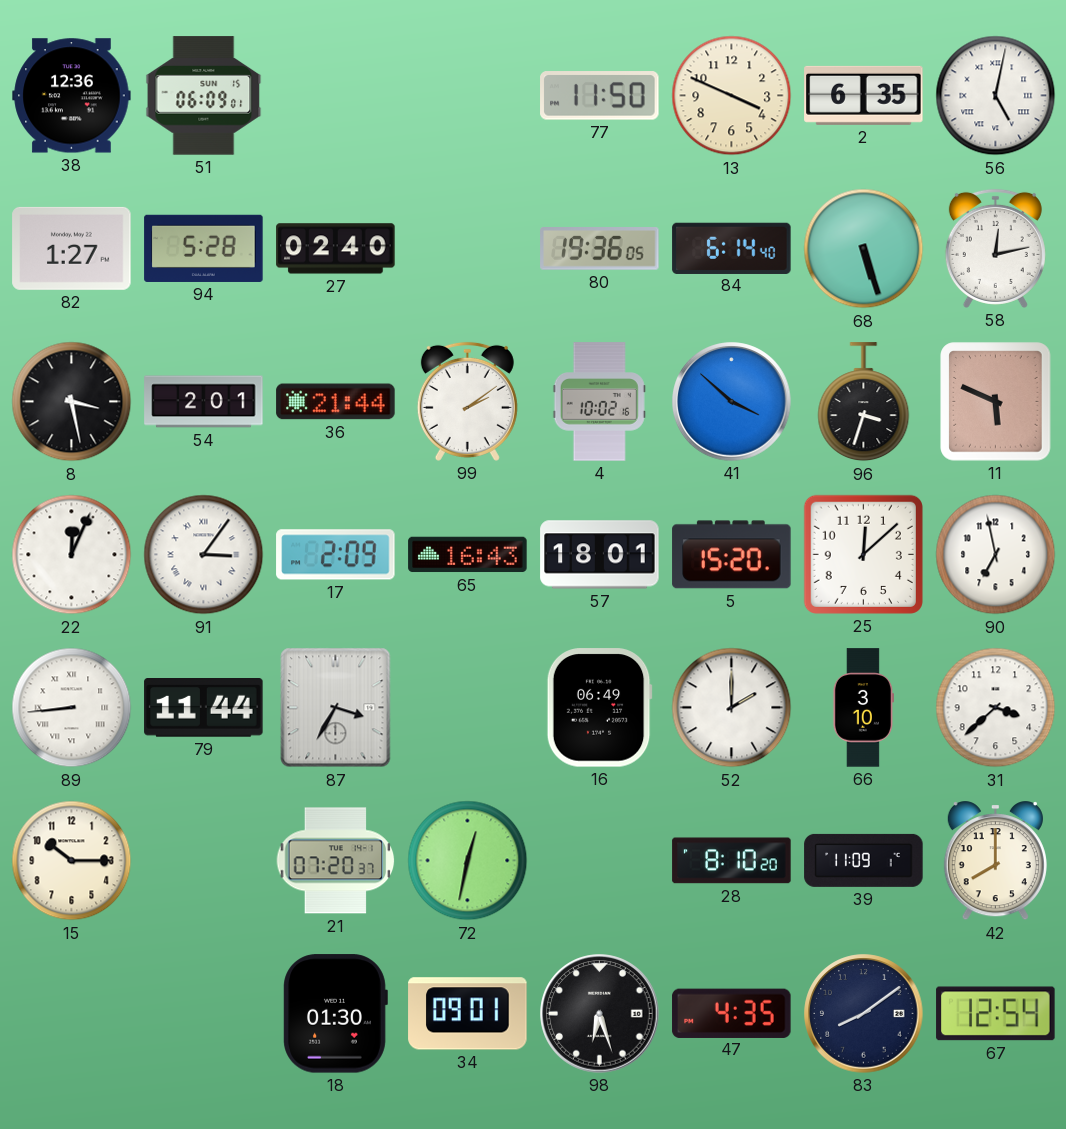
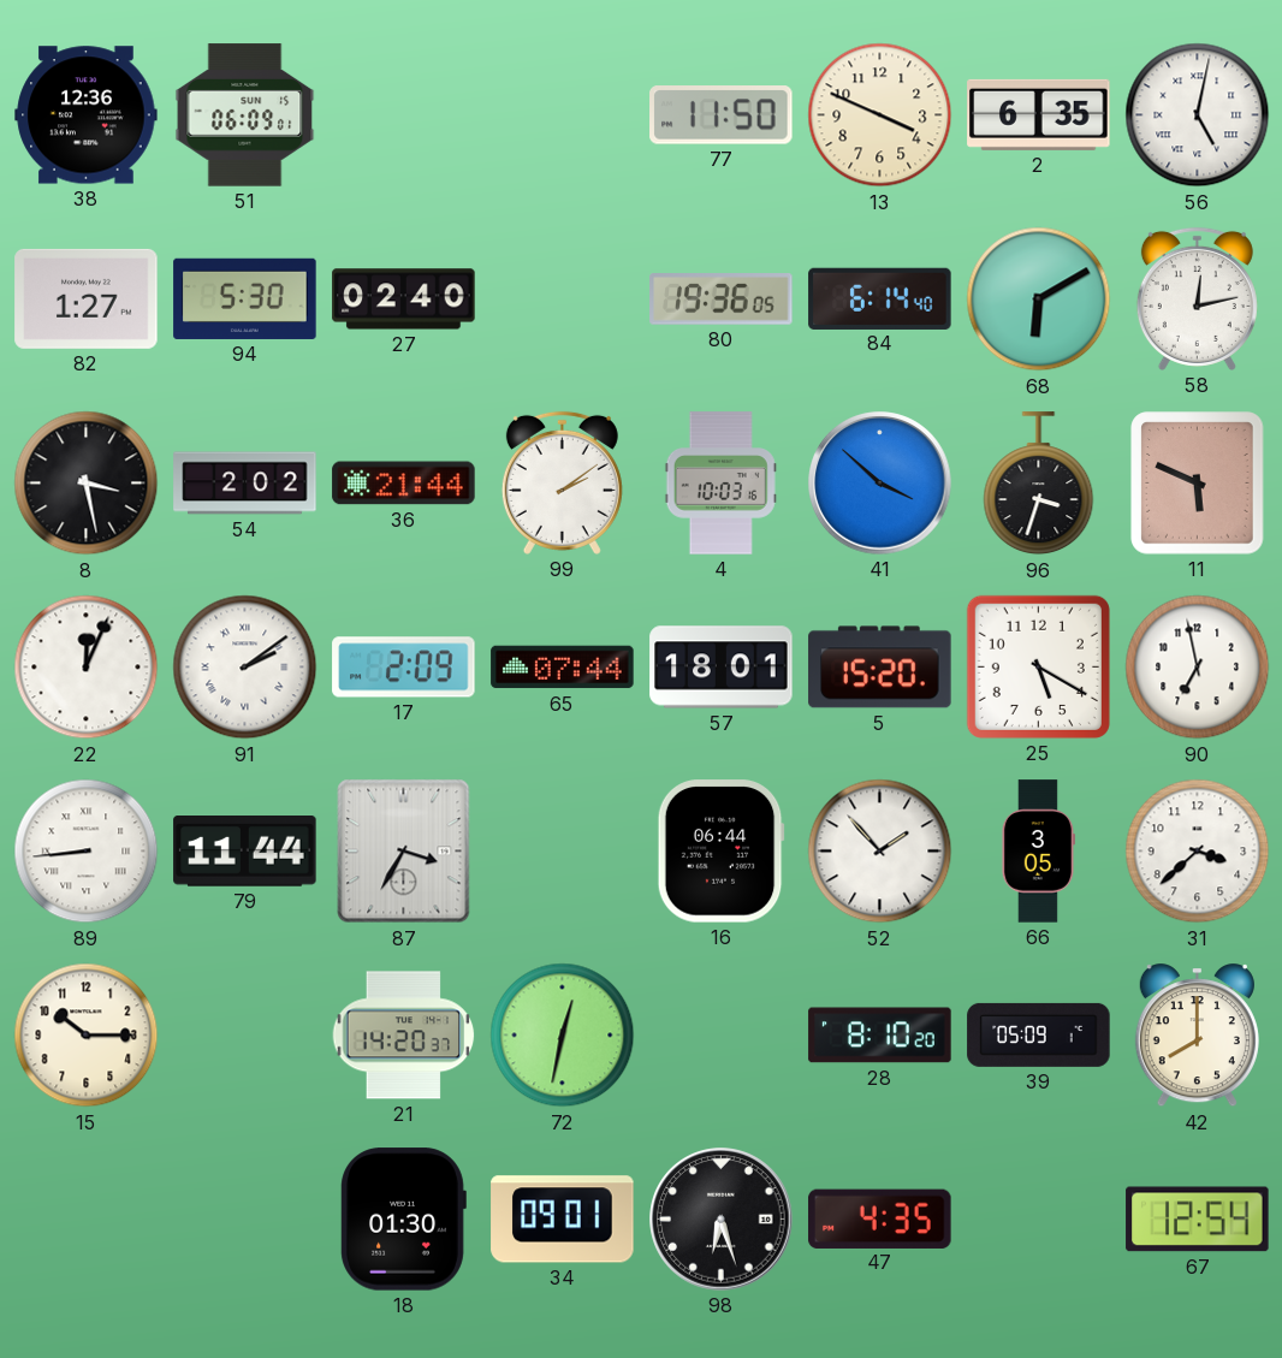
94: 5:28 -> 5:30 (245, 298)
68: 5:27 -> 6:10 (1039, 300)
54: 2:01 -> 2:02 (245, 484)
4: 10:02 -> 10:03 (720, 484)
91: 3:06 -> 2:09 (245, 668)
65: 16:43 -> 07:44 (563, 668)
25: 12:08 -> 5:20 (1038, 666)
16: 06:49 -> 06:44 (720, 852)
52: 2:00 -> 1:53 (880, 852)
66: 3:10 -> 3:05 (1038, 852)
21: 07:20 -> 14:20 (404, 1036)
39: 11:09 -> 05:09 (1039, 1034)
83: 8:09 -> none (864, 1014)
